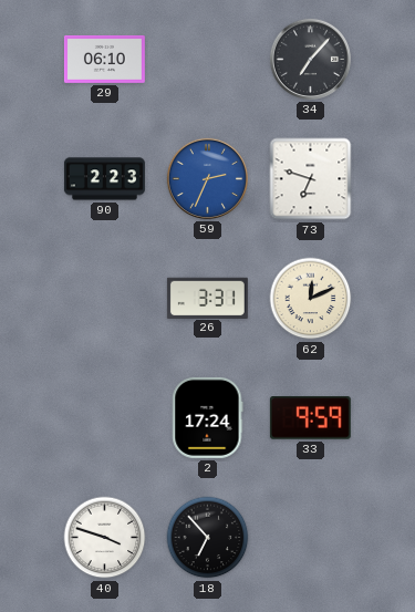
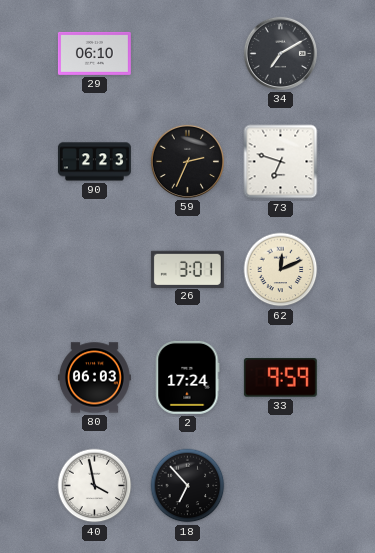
34: 7:07 -> 7:10 (280, 53)
59 dial: blue -> black (187, 161)
26: 3:31 -> 3:01 (187, 269)
80: none -> 06:03 (94, 378)
40: 3:48 -> 3:58 (95, 486)
